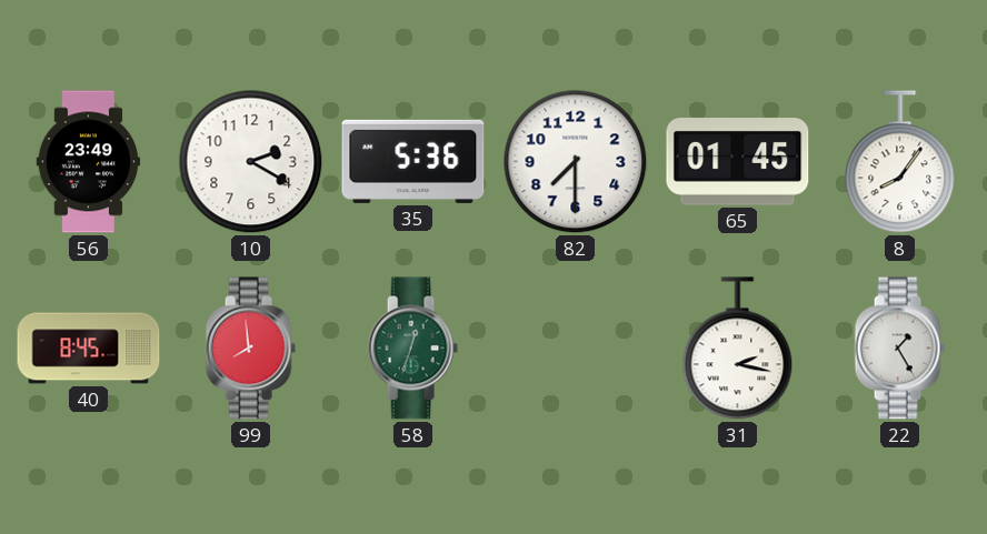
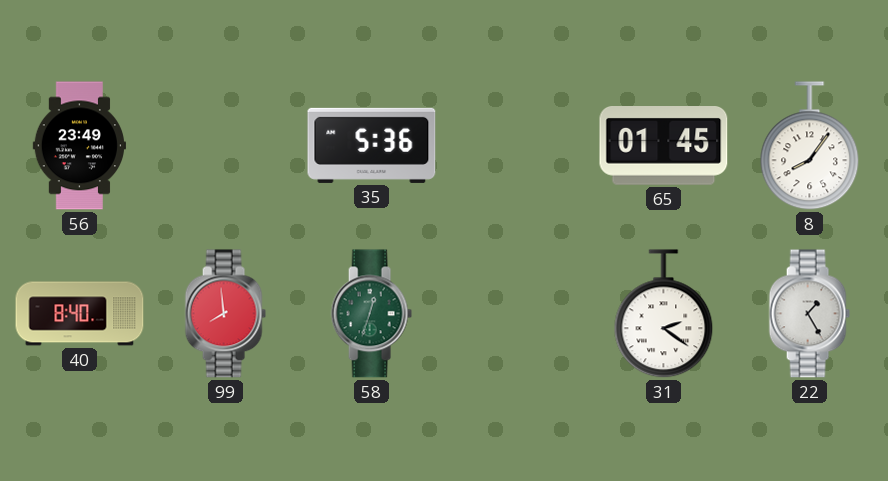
10: 2:20 -> none (251, 162)
82: 7:30 -> none (576, 162)
40: 8:45 -> 8:40 (80, 314)
31: 2:17 -> 2:21 (664, 314)
